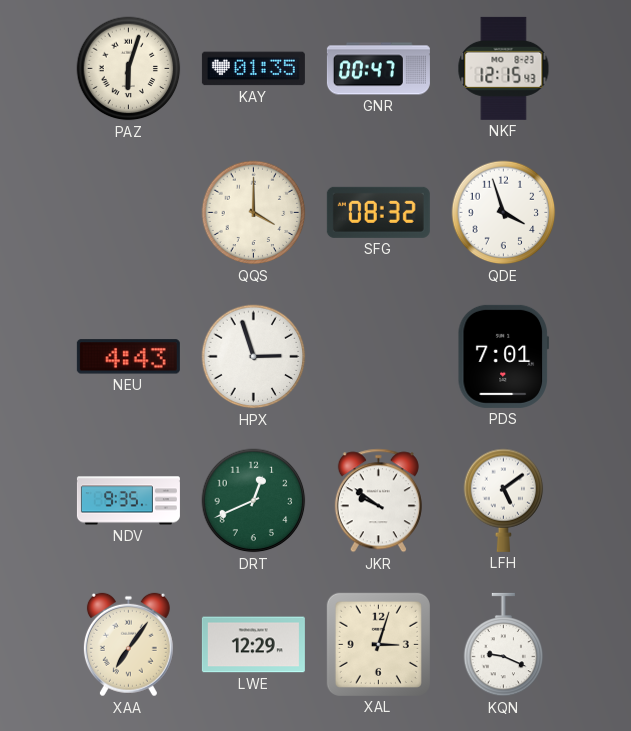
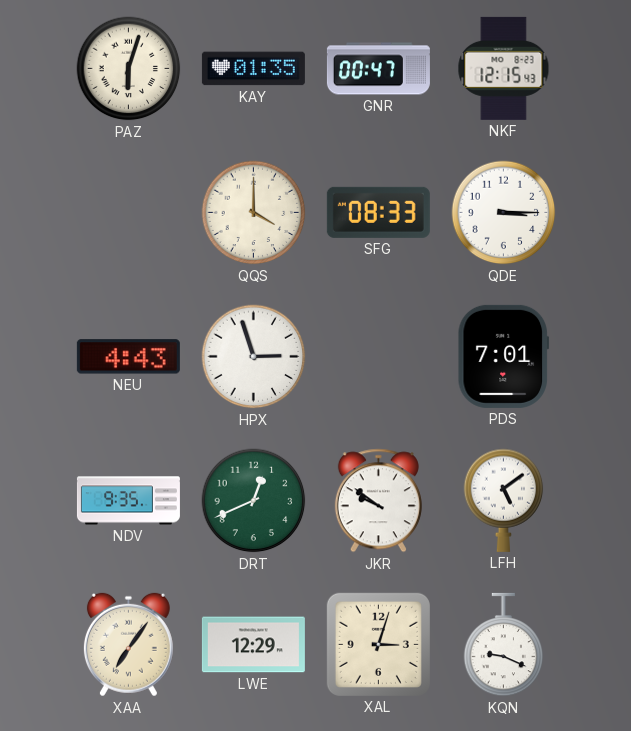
SFG: 08:32 -> 08:33 (378, 212)
QDE: 3:57 -> 3:15 (504, 213)
